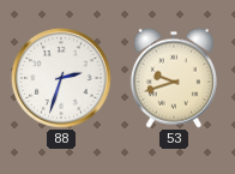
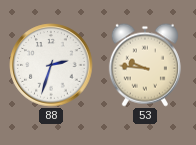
53: 9:42 -> 9:46 (145, 65)
